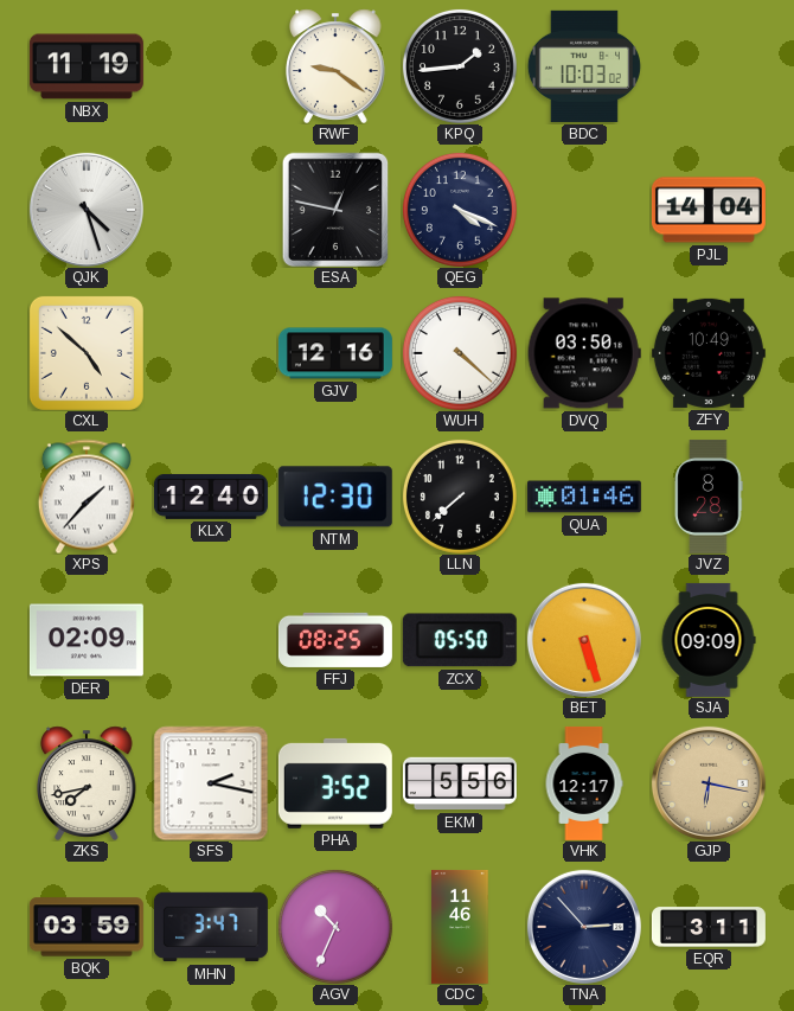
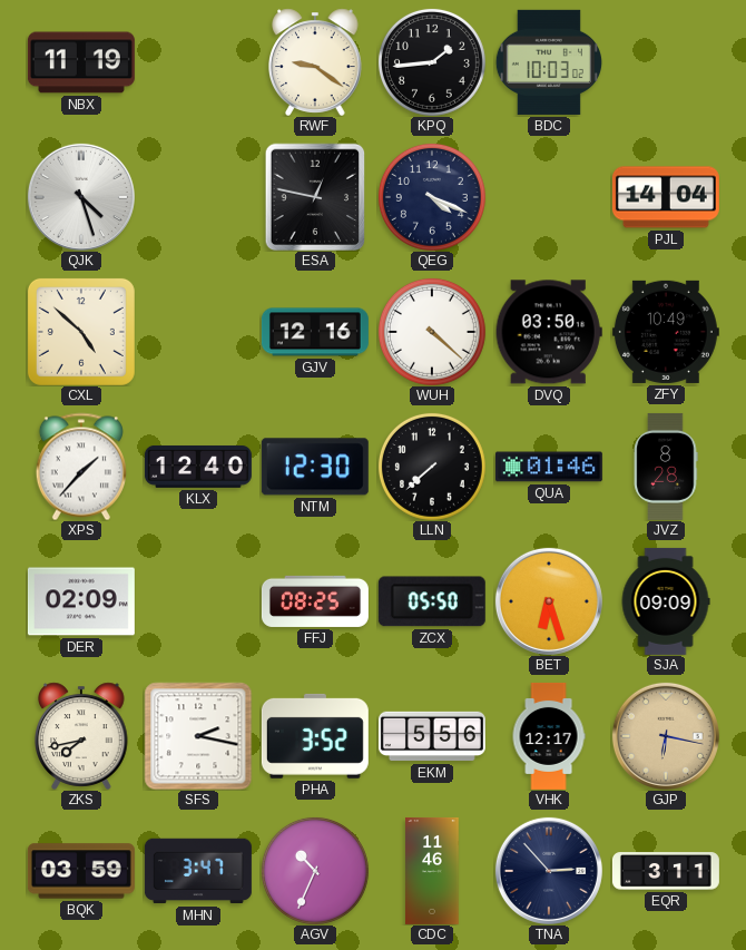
BET: 5:27 -> 6:27 (549, 601)
